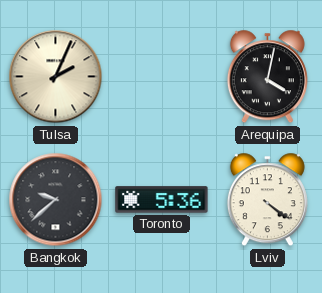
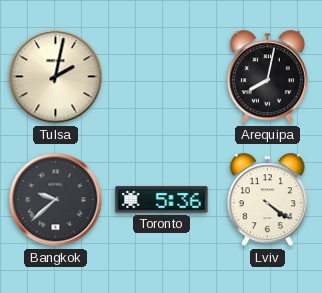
Tulsa: 2:04 -> 2:02 (56, 77)
Arequipa: 4:02 -> 8:02 (267, 77)
